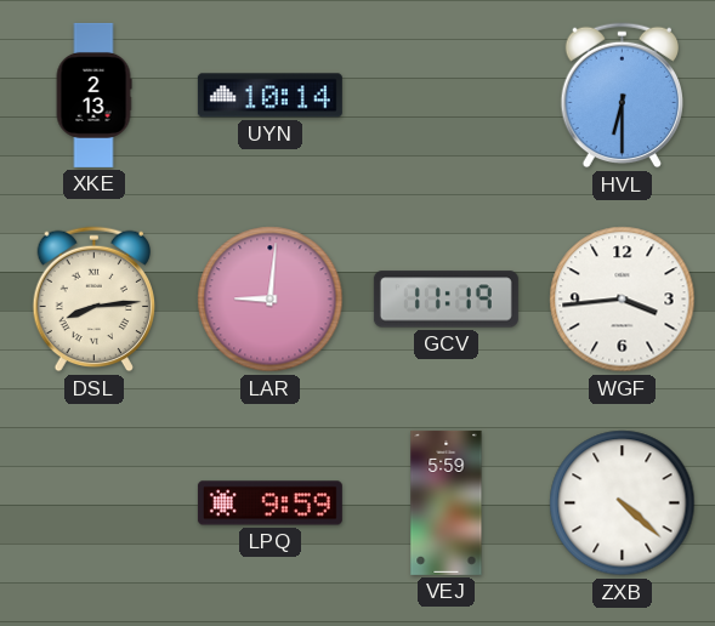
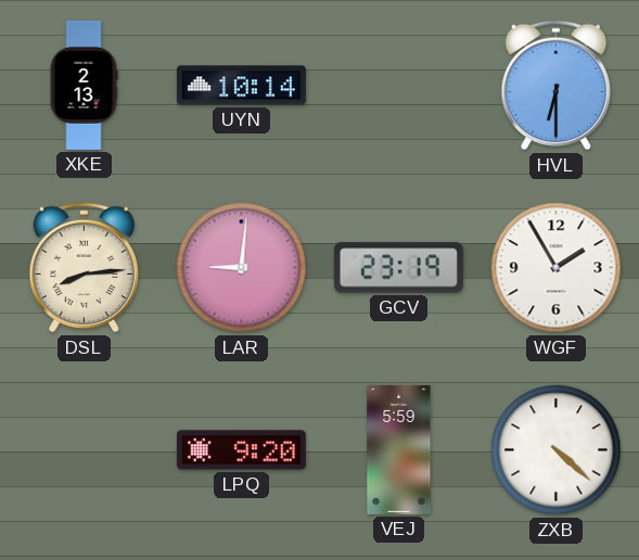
GCV: 11:19 -> 23:19 (398, 268)
WGF: 3:44 -> 1:55 (557, 268)
LPQ: 9:59 -> 9:20 (241, 450)
